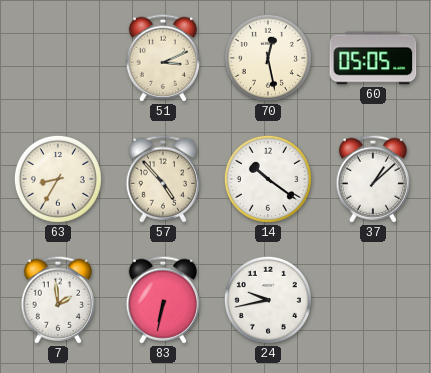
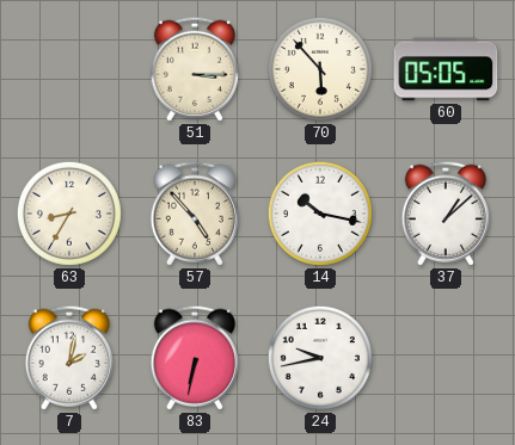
51: 3:11 -> 3:15 (194, 69)
70: 12:28 -> 5:53 (320, 69)
14: 10:21 -> 10:17 (320, 214)
7: 1:59 -> 2:02 (68, 358)
